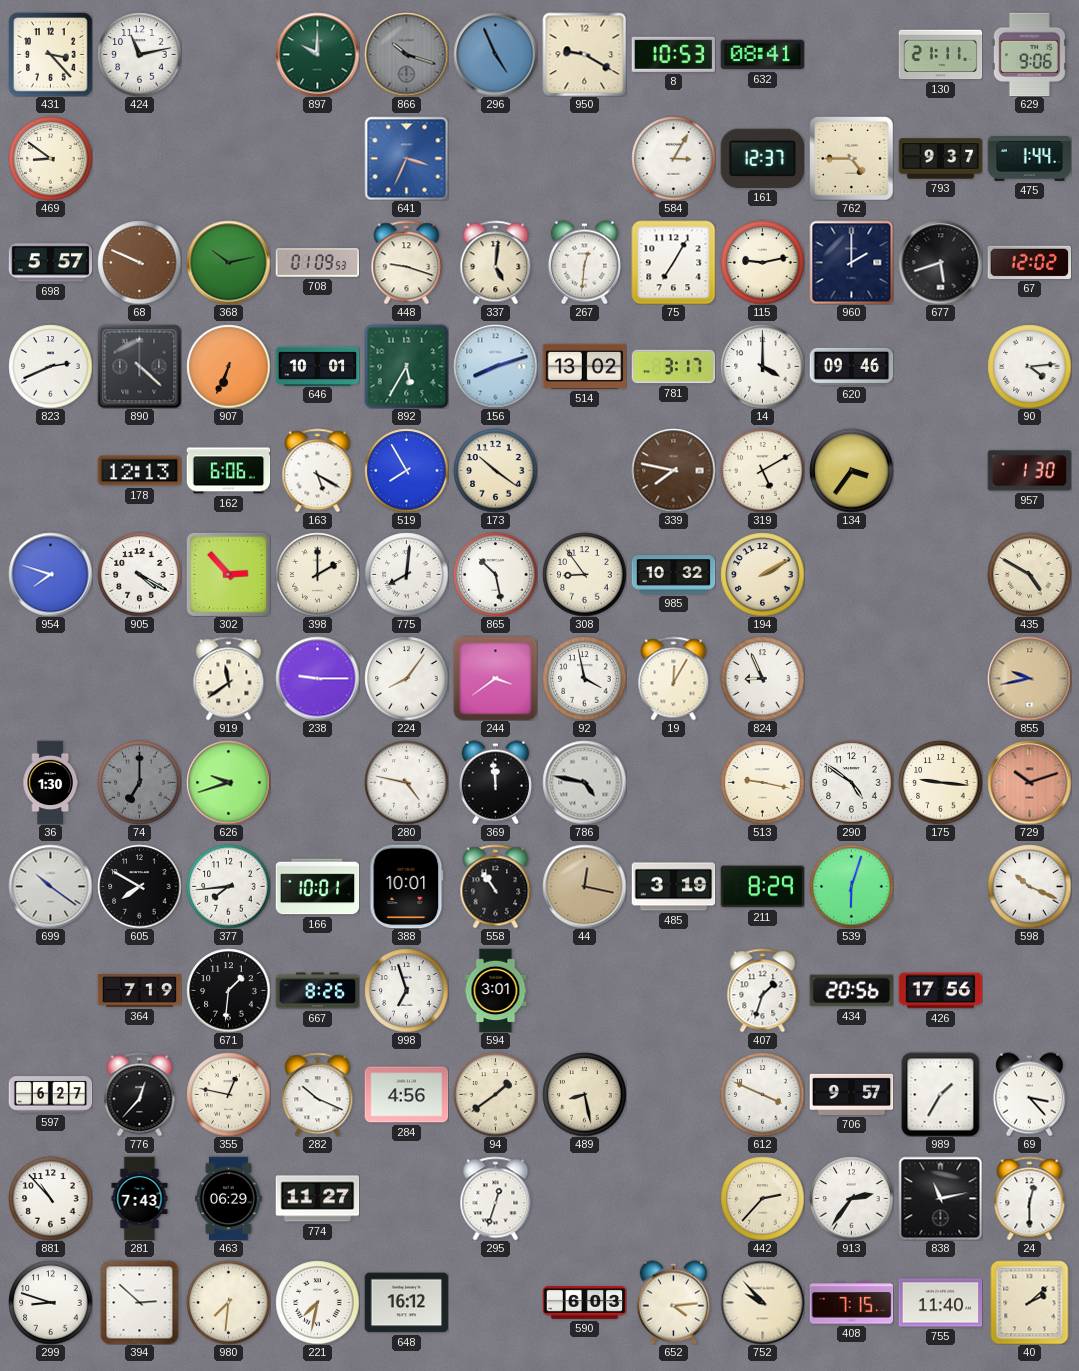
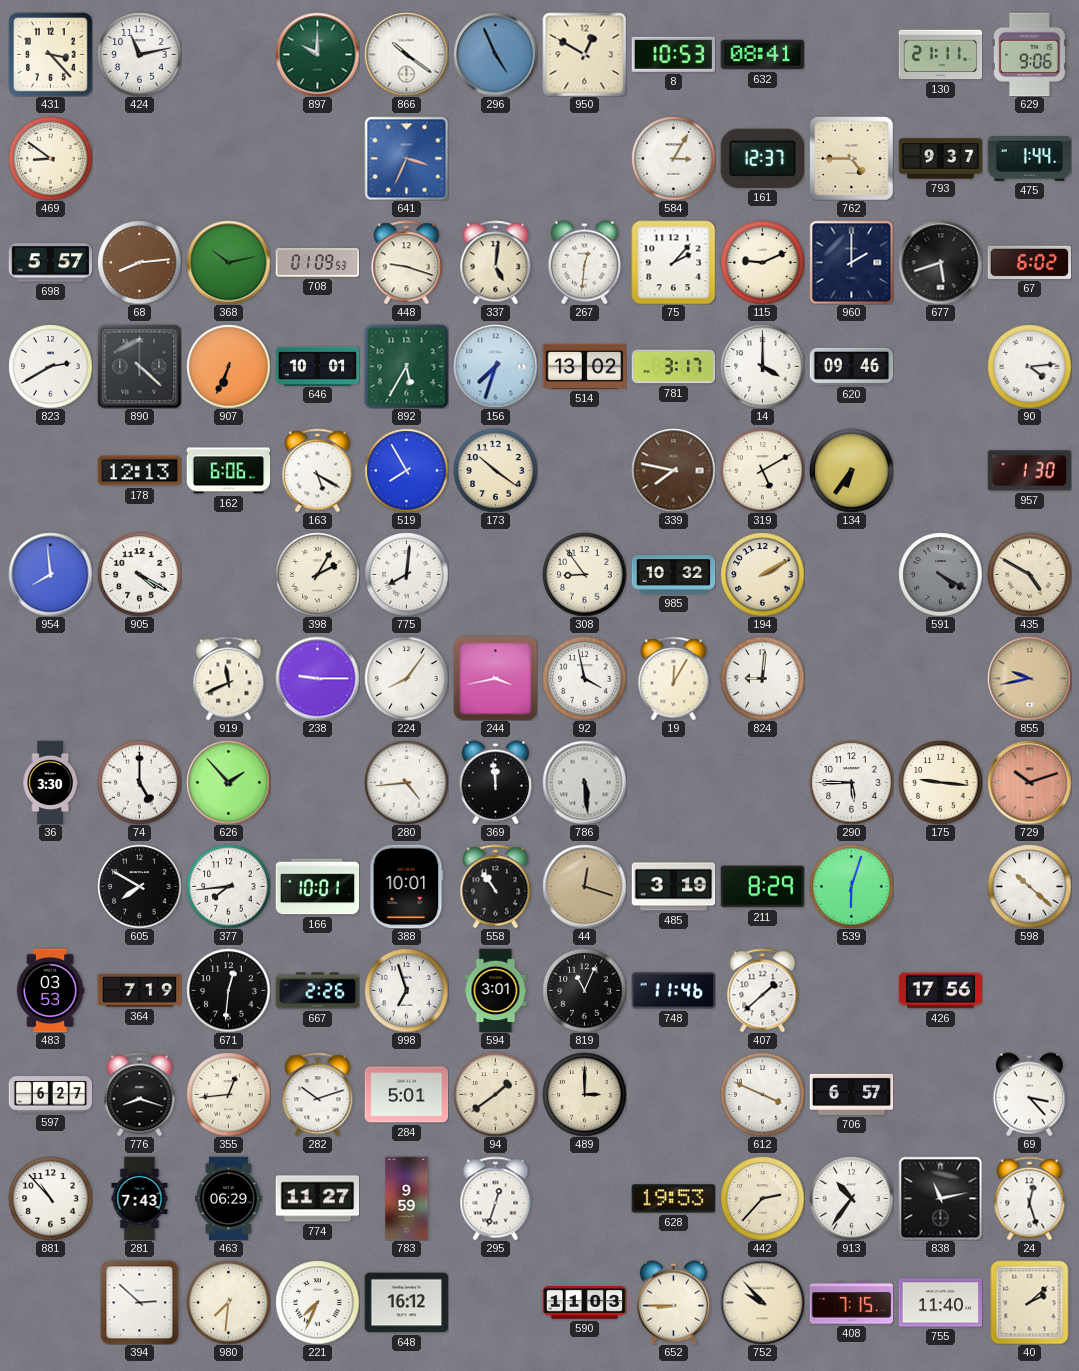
866: 10:18 -> 10:21 (406, 54)
866 dial: grey -> white (406, 54)
950: 9:20 -> 12:50 (584, 54)
68: 9:49 -> 8:14 (139, 262)
75: 7:05 -> 2:07 (673, 262)
115: 9:13 -> 9:11 (762, 262)
67: 12:02 -> 6:02 (1029, 262)
823: 2:41 -> 2:40 (50, 366)
156: 8:12 -> 7:33 (495, 366)
134: 3:36 -> 6:36 (851, 470)
954: 7:48 -> 7:59 (50, 574)
302: 2:53 -> none (228, 574)
398: 2:00 -> 2:05 (317, 574)
865: 10:28 -> none (495, 574)
591: none -> 4:20 (940, 574)
919: 11:39 -> 11:41 (229, 678)
244: 3:39 -> 3:43 (495, 678)
824: 8:56 -> 9:01 (762, 678)
36: 1:30 -> 3:30 (50, 782)
74: 7:00 -> 5:00 (139, 782)
74 dial: grey -> white (139, 782)
626: 9:42 -> 1:53 (228, 782)
280: 4:47 -> 4:44 (406, 782)
786: 4:47 -> 5:29 (584, 782)
513: 9:17 -> none (762, 782)
290: 4:51 -> 5:45 (851, 782)
699: 10:21 -> none (50, 886)
44: 12:17 -> 12:18 (584, 886)
598: 10:19 -> 10:22 (1029, 886)
483: none -> 03:53 (50, 990)
671: 1:31 -> 12:31 (228, 990)
667: 8:26 -> 2:26 (317, 991)
819: none -> 11:04 (584, 990)
748: none -> 11:46 (673, 991)
407: 1:33 -> 1:38 (763, 990)
434: 20:56 -> none (851, 991)
776: 12:37 -> 8:18 (140, 1094)
355: 12:47 -> 12:44 (228, 1094)
282: 10:19 -> 10:12 (318, 1094)
284: 4:56 -> 5:01 (406, 1095)
489: 8:28 -> 3:00 (584, 1094)
706: 9:57 -> 6:57 (851, 1094)
989: 1:35 -> none (941, 1094)
783: none -> 9:59 (407, 1198)
628: none -> 19:53 (673, 1199)
913: 2:36 -> 10:36 (851, 1198)
24: 12:30 -> 12:27 (1030, 1198)
299: 8:48 -> none (50, 1302)
221: 7:32 -> 7:34 (317, 1302)
590: 6:03 -> 11:03 (584, 1303)
652: 4:14 -> 8:45 (673, 1302)
